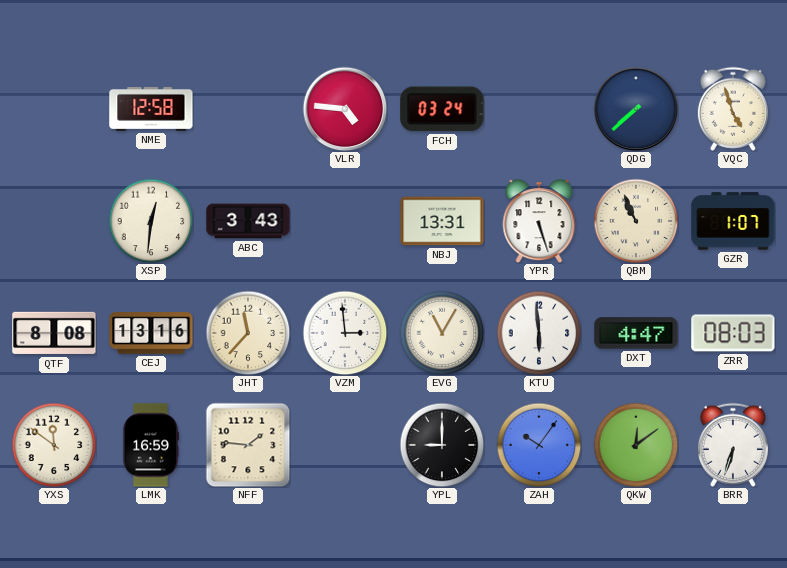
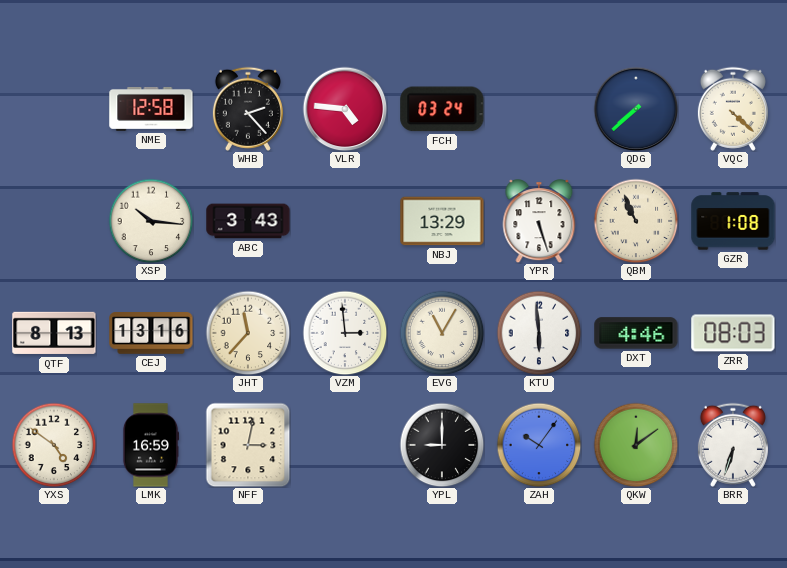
WHB: none -> 2:23 (248, 109)
VQC: 4:57 -> 4:22 (733, 109)
XSP: 12:31 -> 10:16 (151, 221)
NBJ: 13:31 -> 13:29 (442, 221)
GZR: 1:07 -> 1:08 (733, 221)
QTF: 8:08 -> 8:13 (54, 333)
DXT: 4:47 -> 4:46 (636, 333)
YXS: 11:51 -> 4:51 (54, 445)
NFF: 1:46 -> 3:02 (248, 445)
